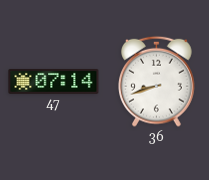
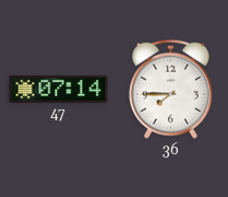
36: 8:42 -> 7:45 (171, 89)
